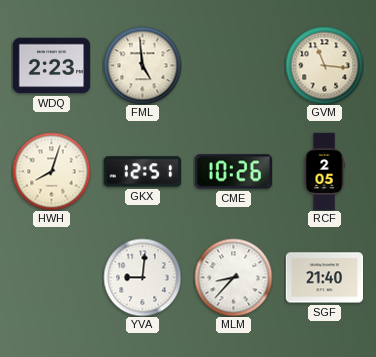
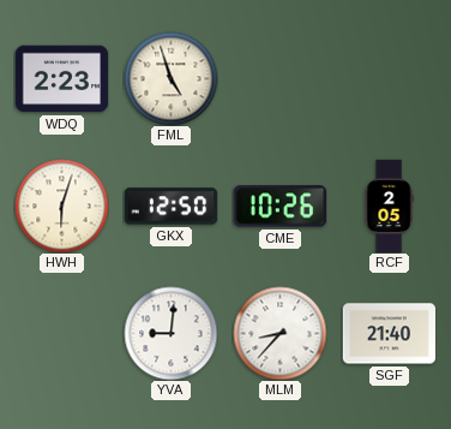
FML: 4:59 -> 4:57 (170, 78)
GVM: 11:16 -> none (324, 65)
HWH: 8:03 -> 6:03 (61, 205)
GKX: 12:51 -> 12:50 (170, 207)
